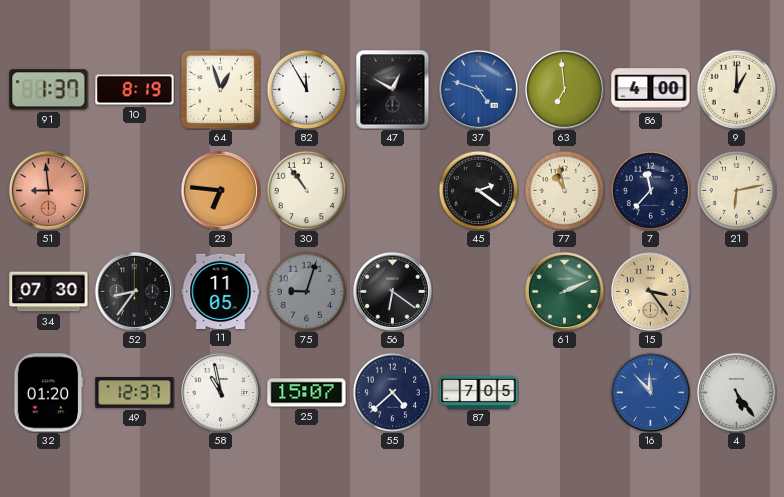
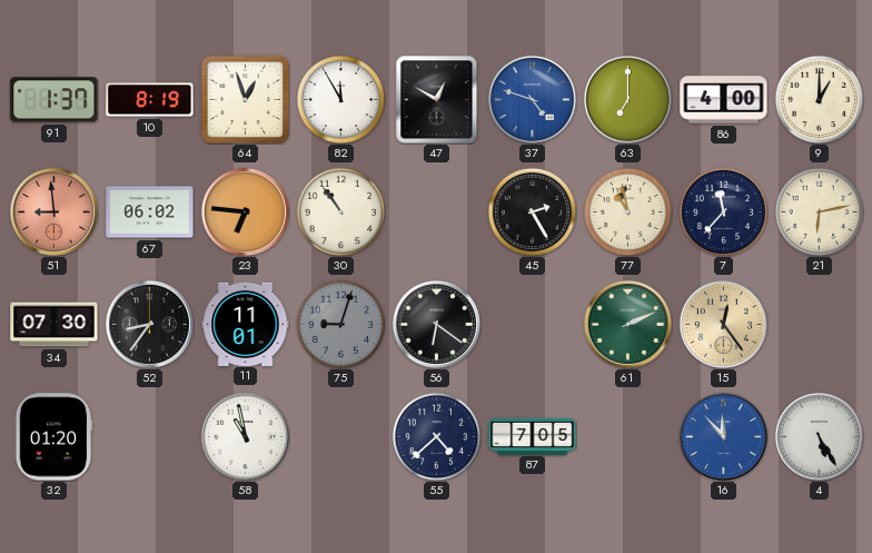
63: 6:59 -> 7:00 (627, 99)
67: none -> 06:02 (150, 213)
45: 2:21 -> 2:25 (532, 211)
11: 11:05 -> 11:01 (246, 324)
15: 3:24 -> 12:24 (723, 324)
49: 12:37 -> none (135, 393)
25: 15:07 -> none (307, 393)
4: 5:24 -> 5:25 (819, 436)
